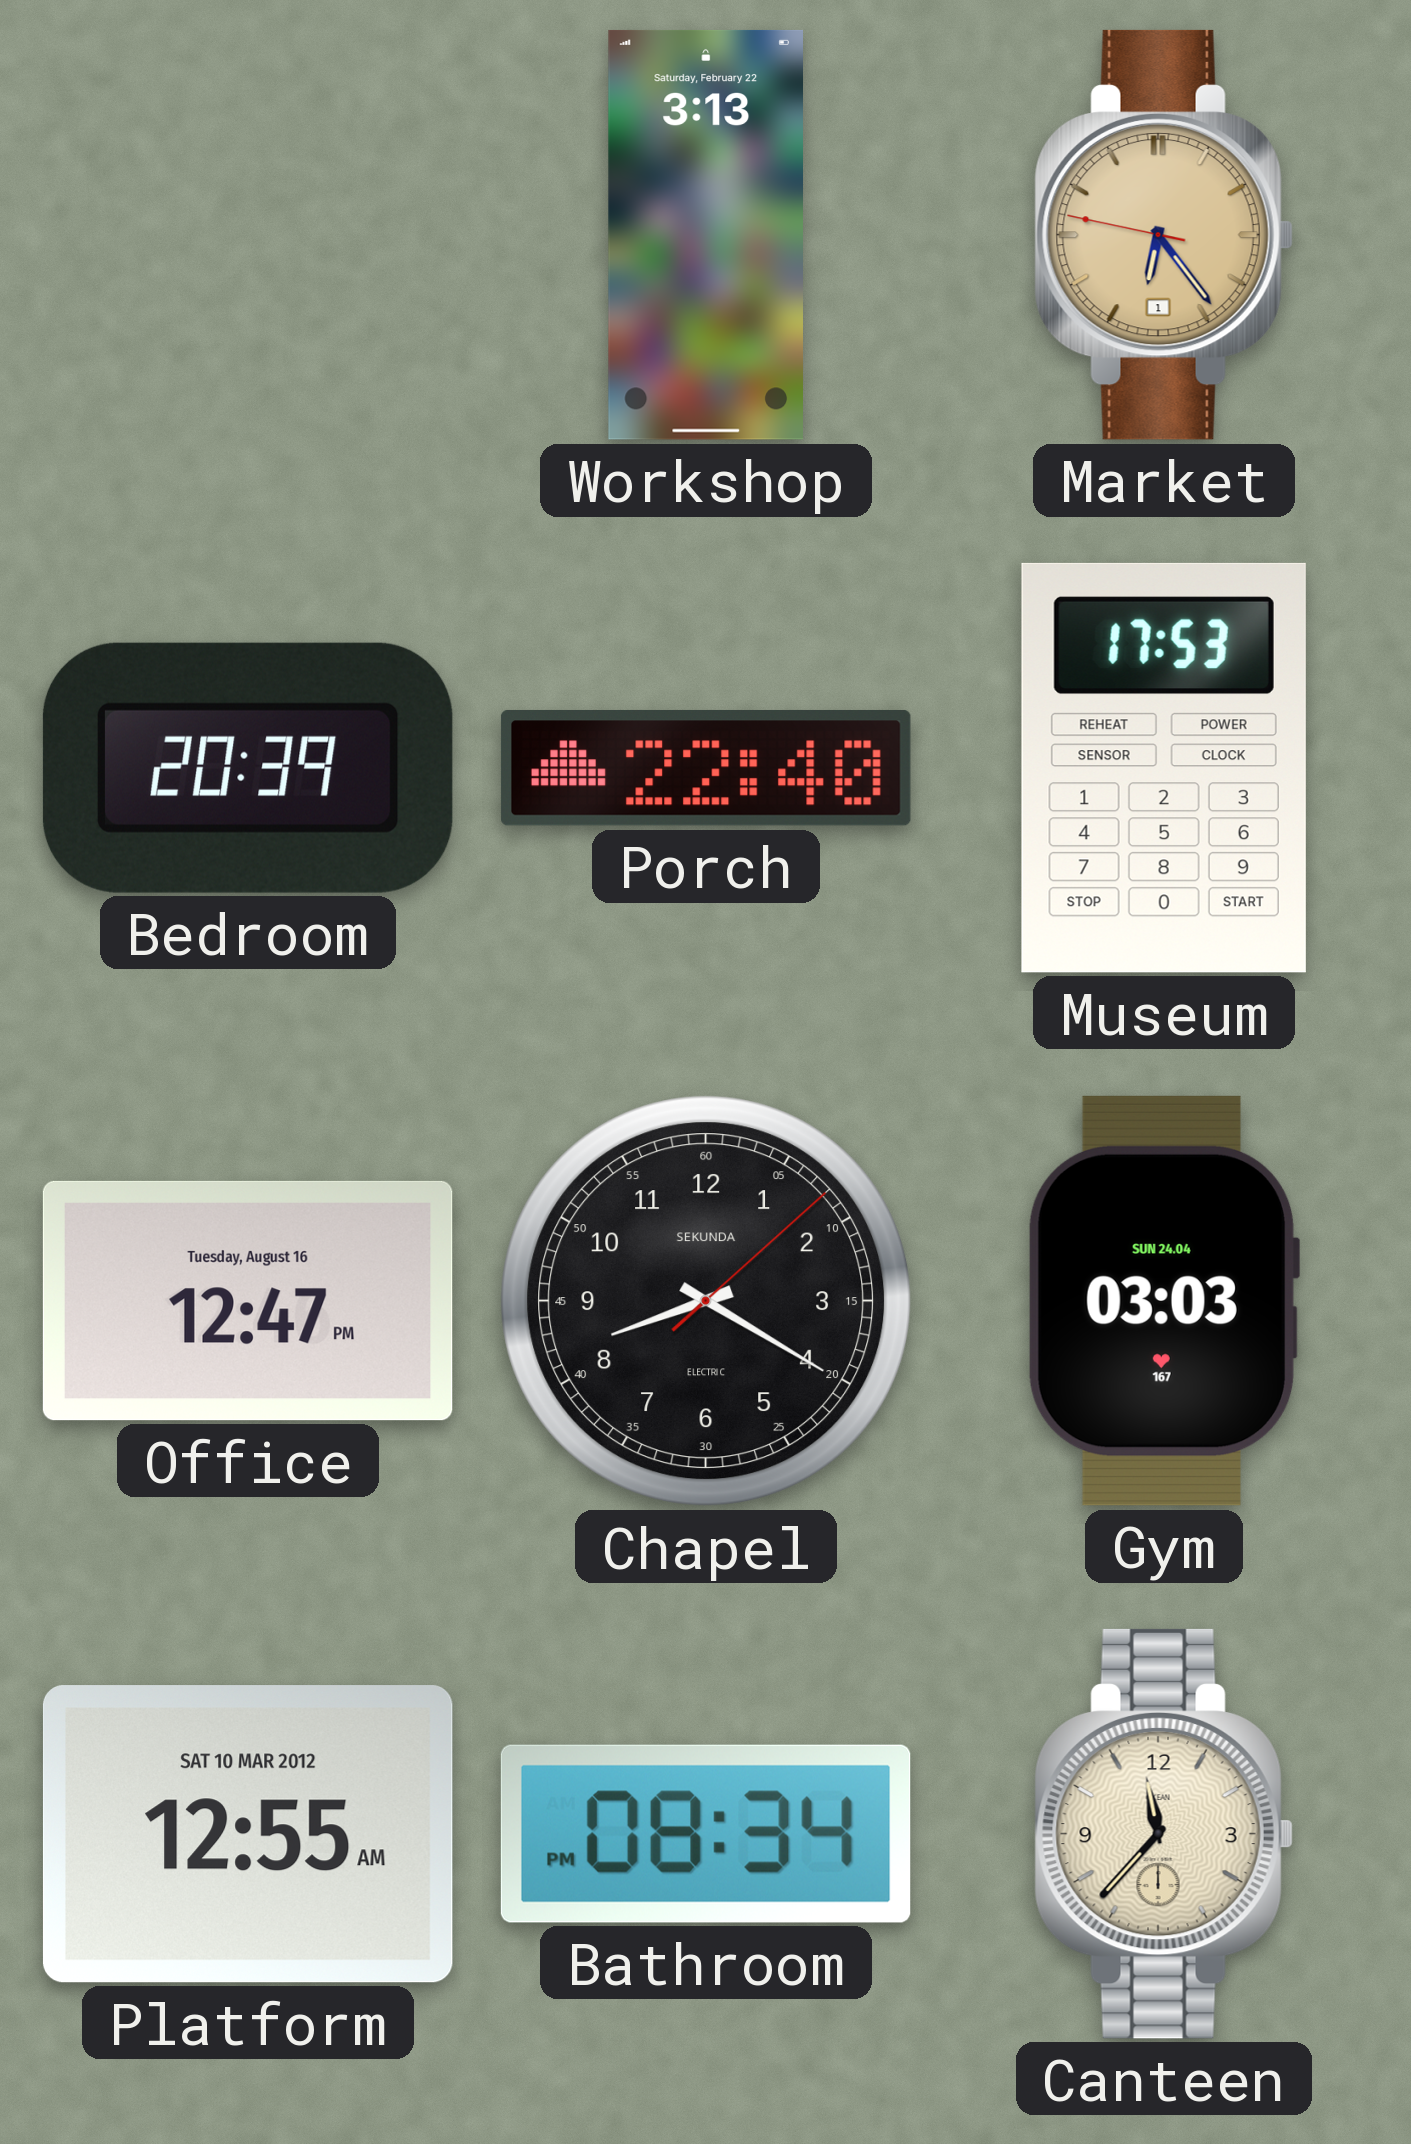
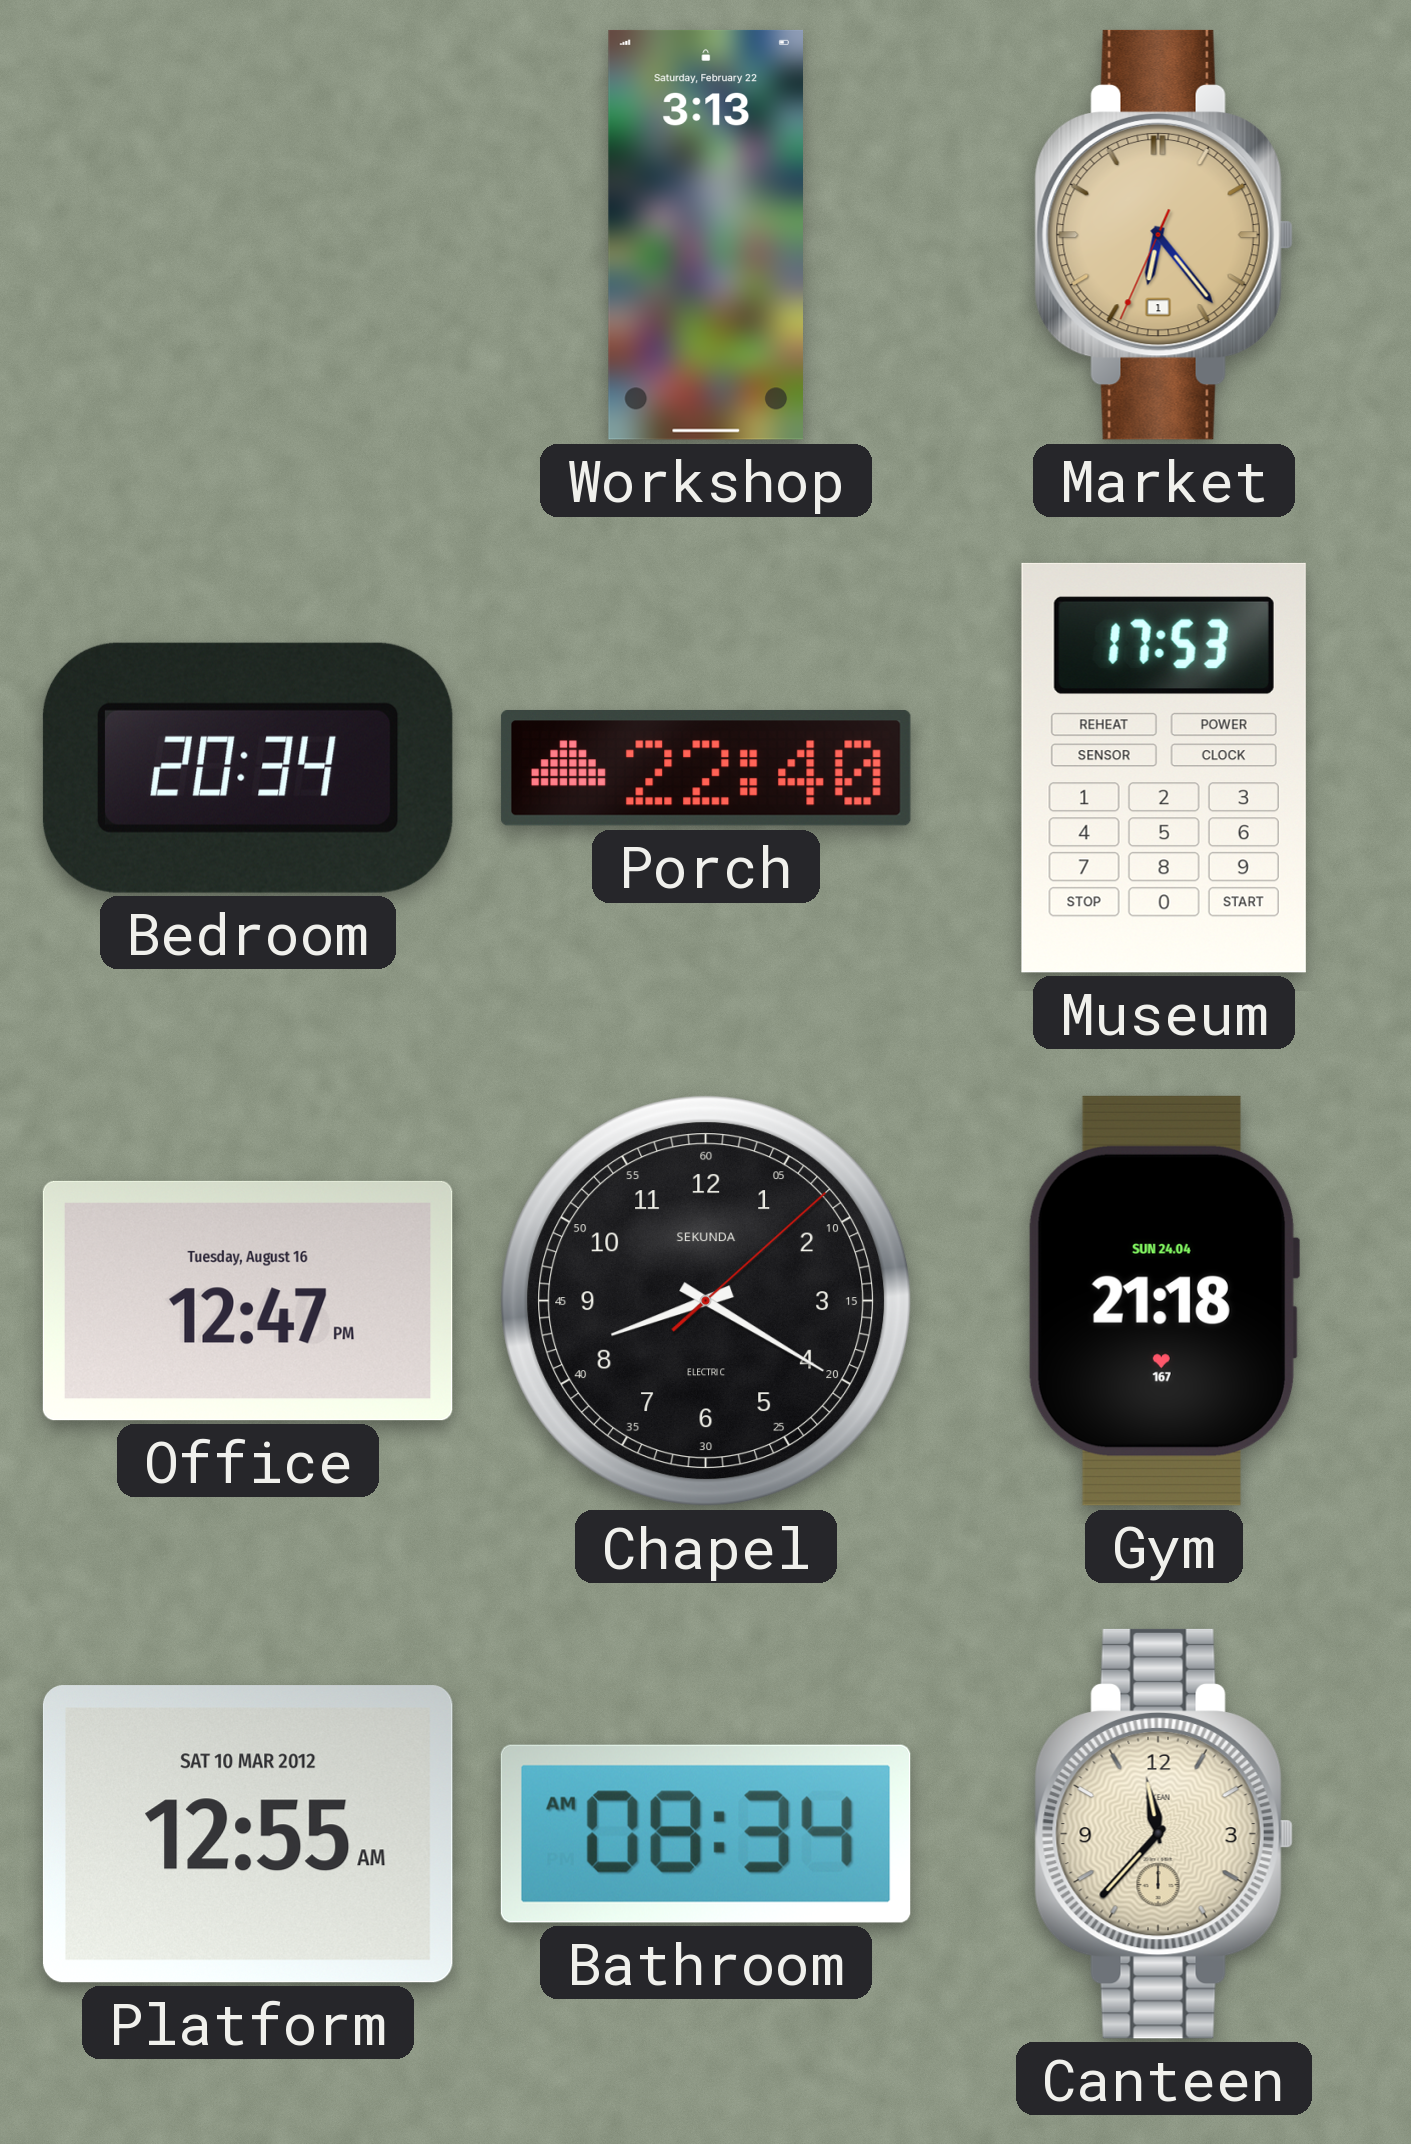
Market: 6:23:47 -> 6:23:34 (1164, 235)
Bedroom: 20:39 -> 20:34 (248, 768)
Gym: 03:03 -> 21:18 (1164, 1301)
Bathroom: 08:34 PM -> 08:34 AM (706, 1834)
